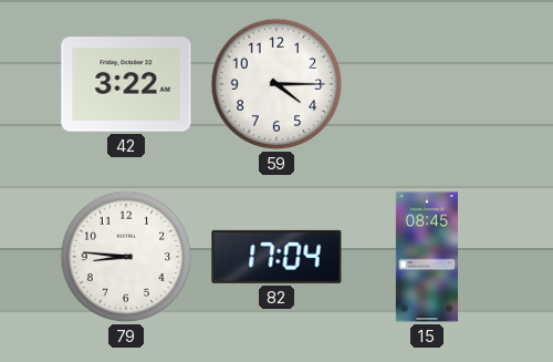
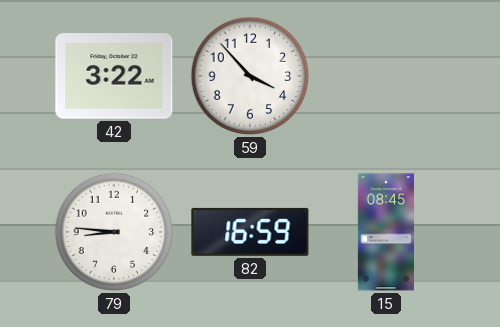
59: 4:15 -> 3:53 (250, 76)
82: 17:04 -> 16:59 (250, 232)
